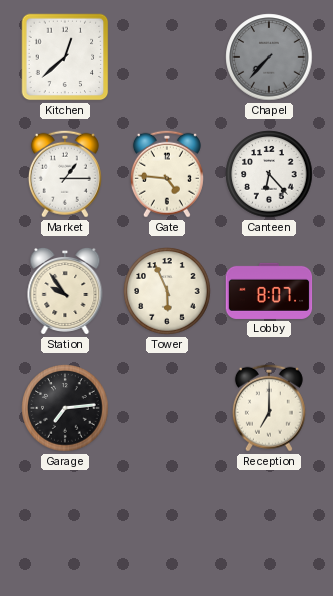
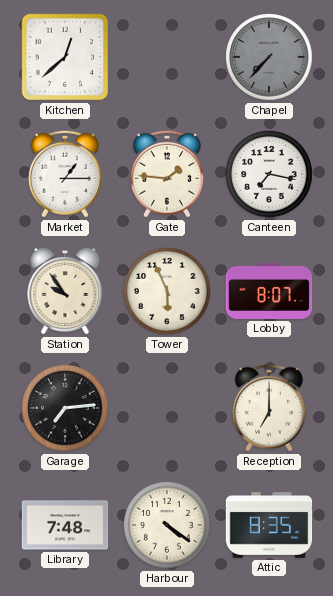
Gate: 4:46 -> 1:46 (167, 174)
Canteen: 6:23 -> 7:17 (269, 174)
Library: none -> 7:48 (65, 525)
Harbour: none -> 4:21 (167, 525)
Attic: none -> 8:35 (269, 526)
